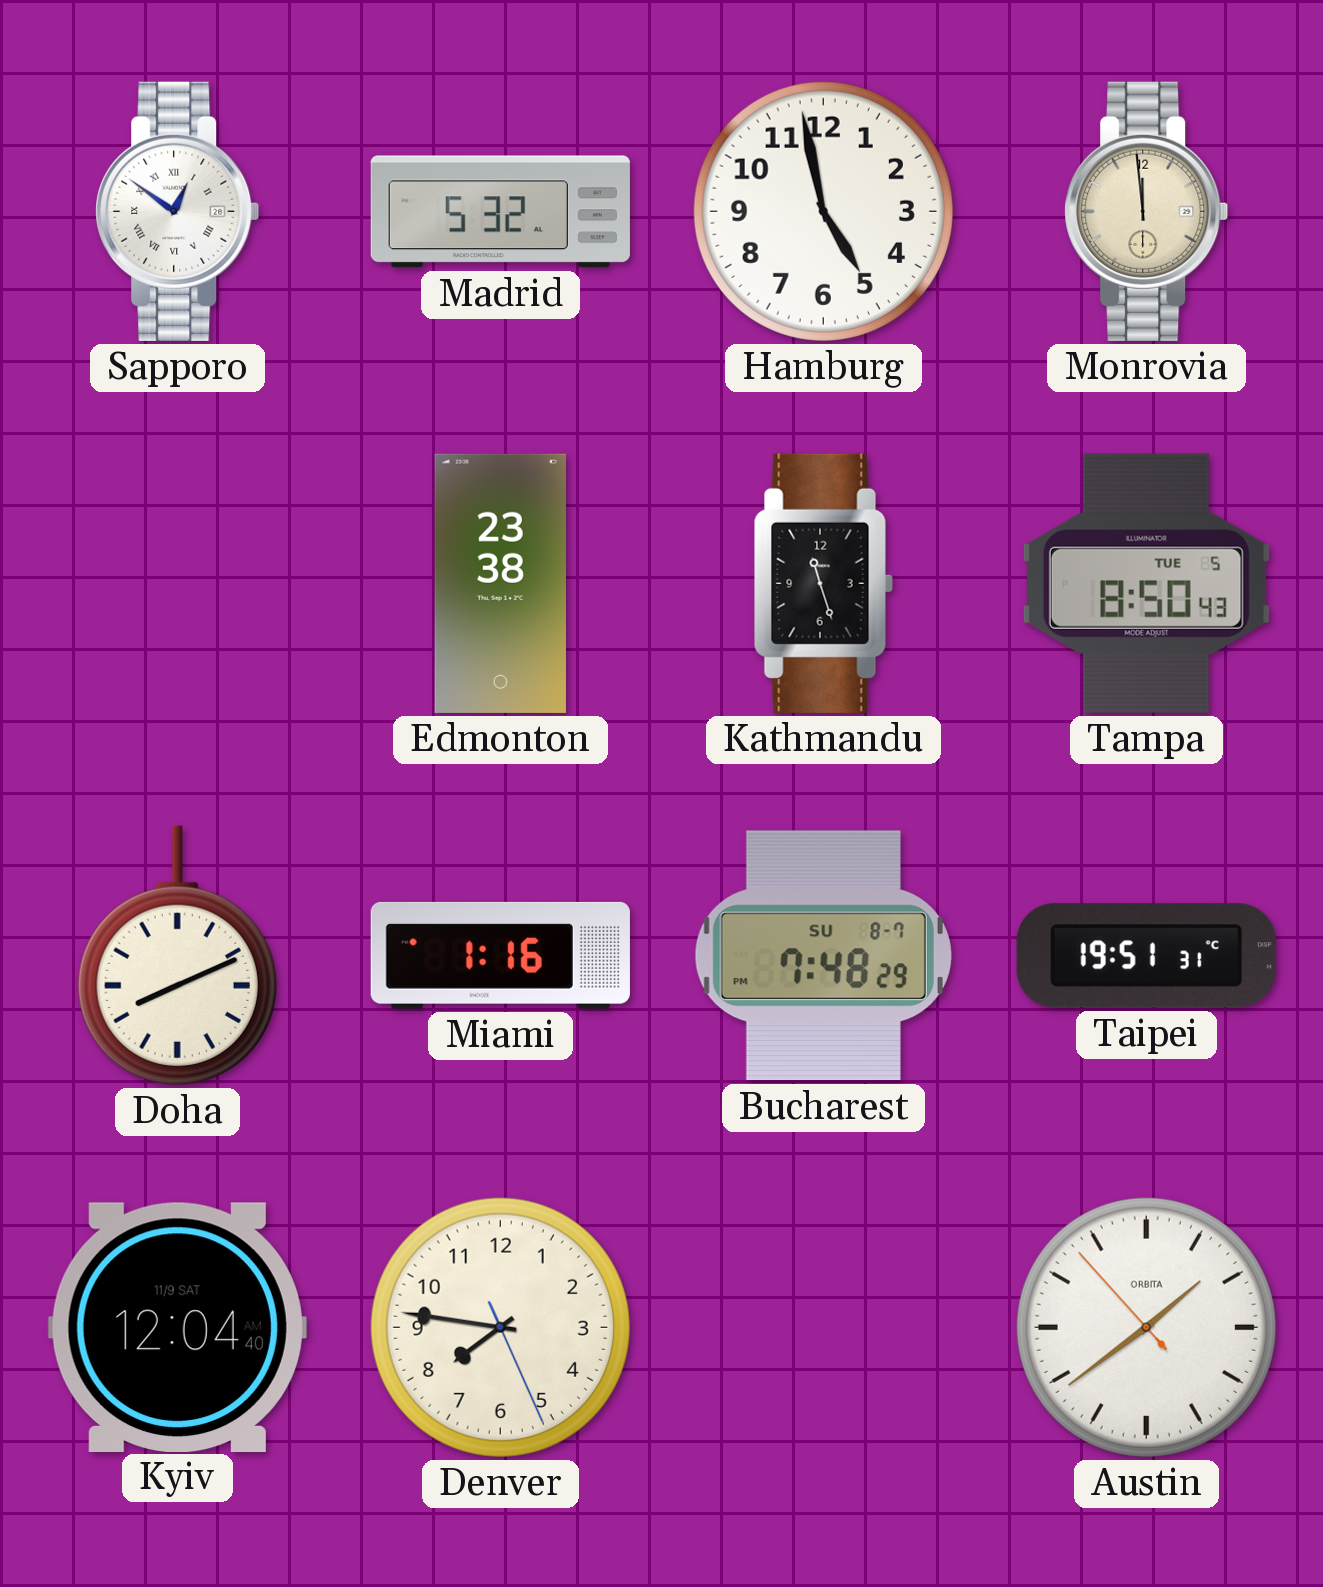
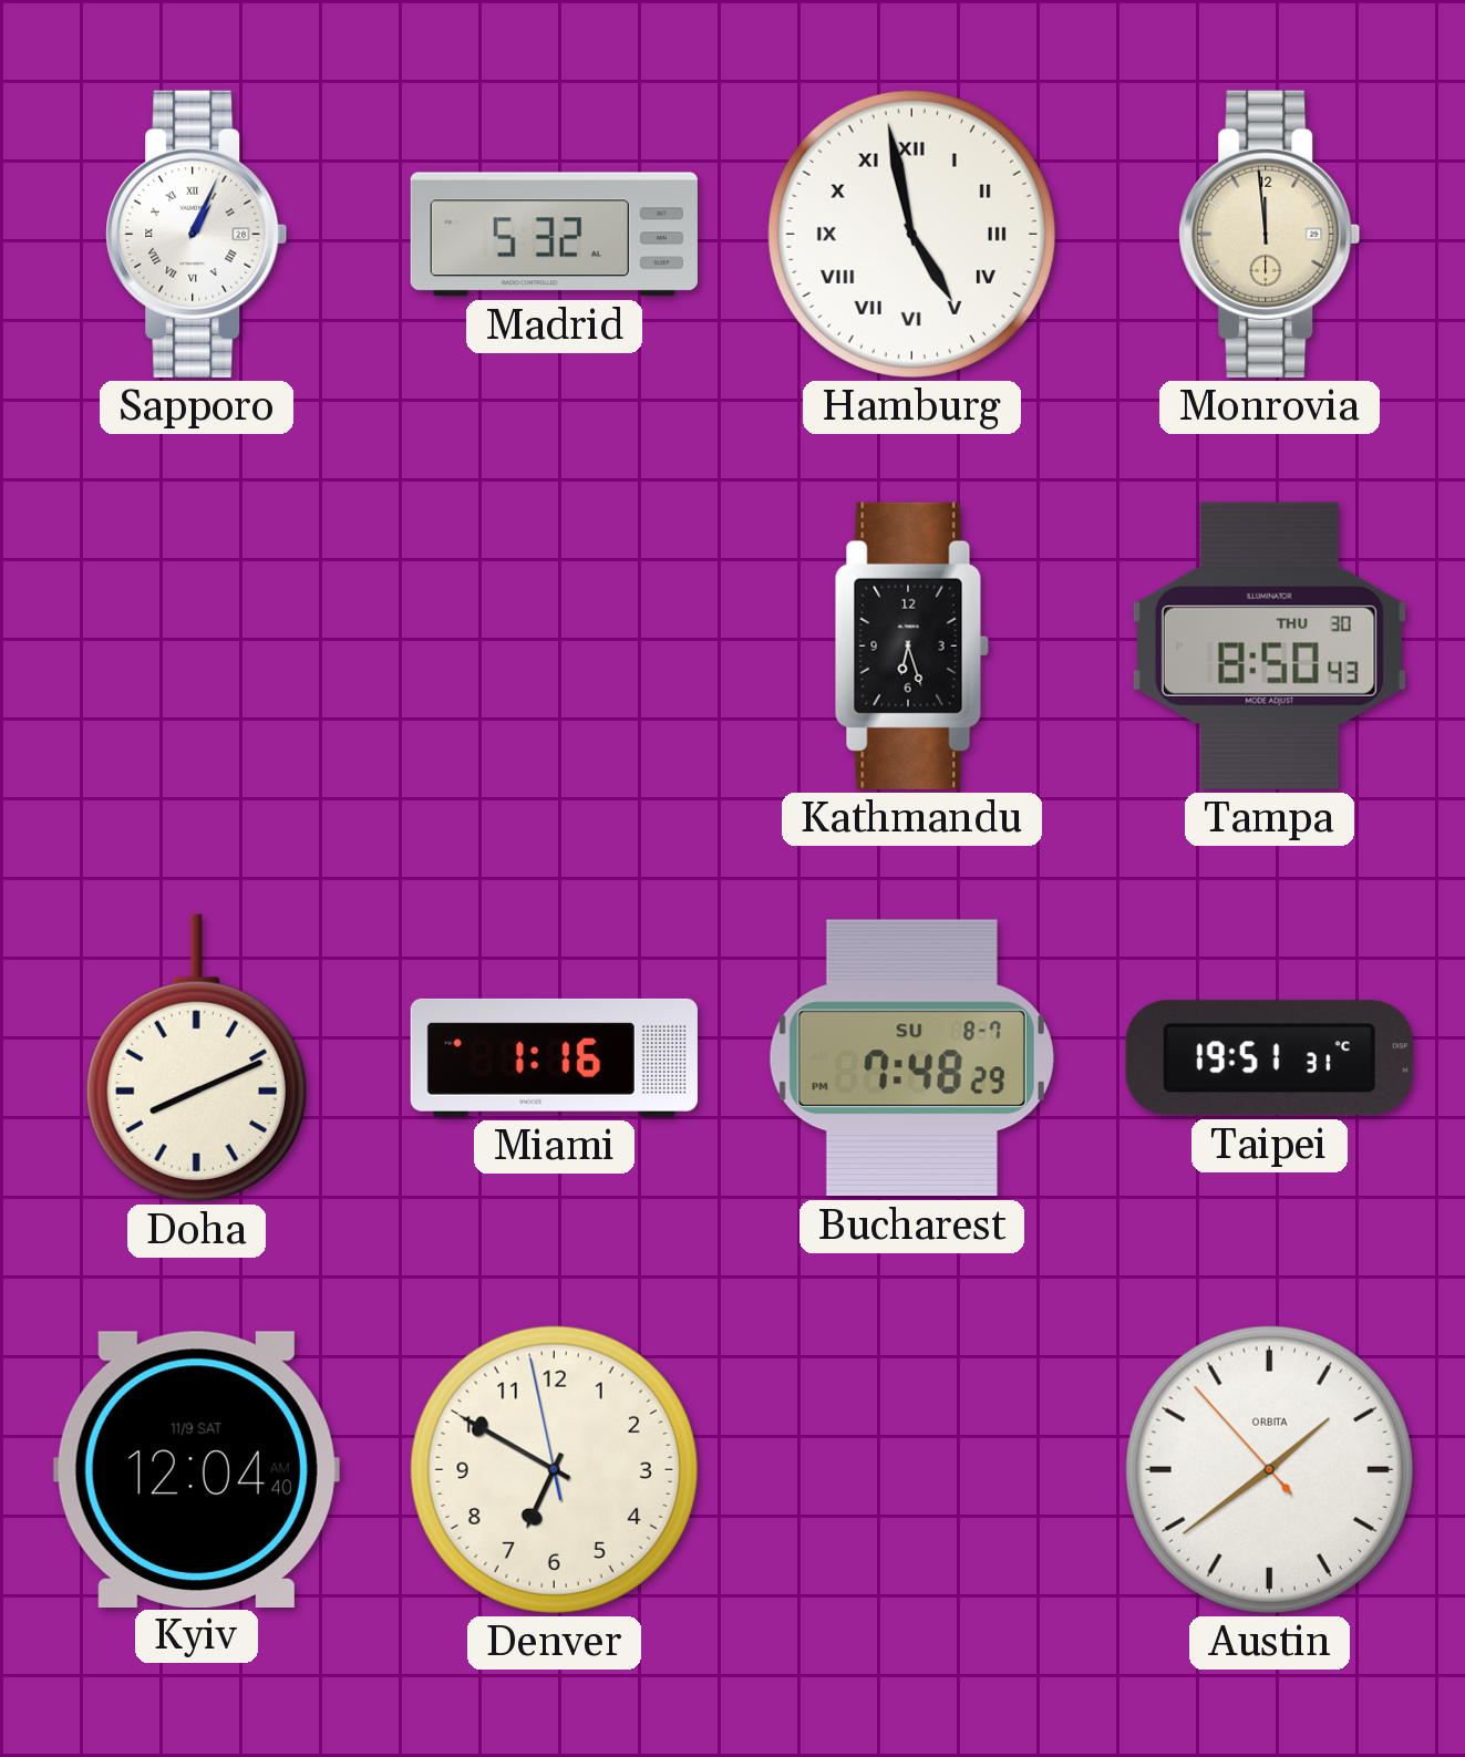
Sapporo: 12:51 -> 1:04 (197, 234)
Hamburg numerals: Arabic -> Roman (911, 234)
Edmonton: 23:38 -> none (500, 583)
Kathmandu: 11:27 -> 6:27 (911, 645)
Tampa date: TUE 5 -> THU 30 (1269, 645)
Denver: 7:46 -> 6:49 (554, 1469)
